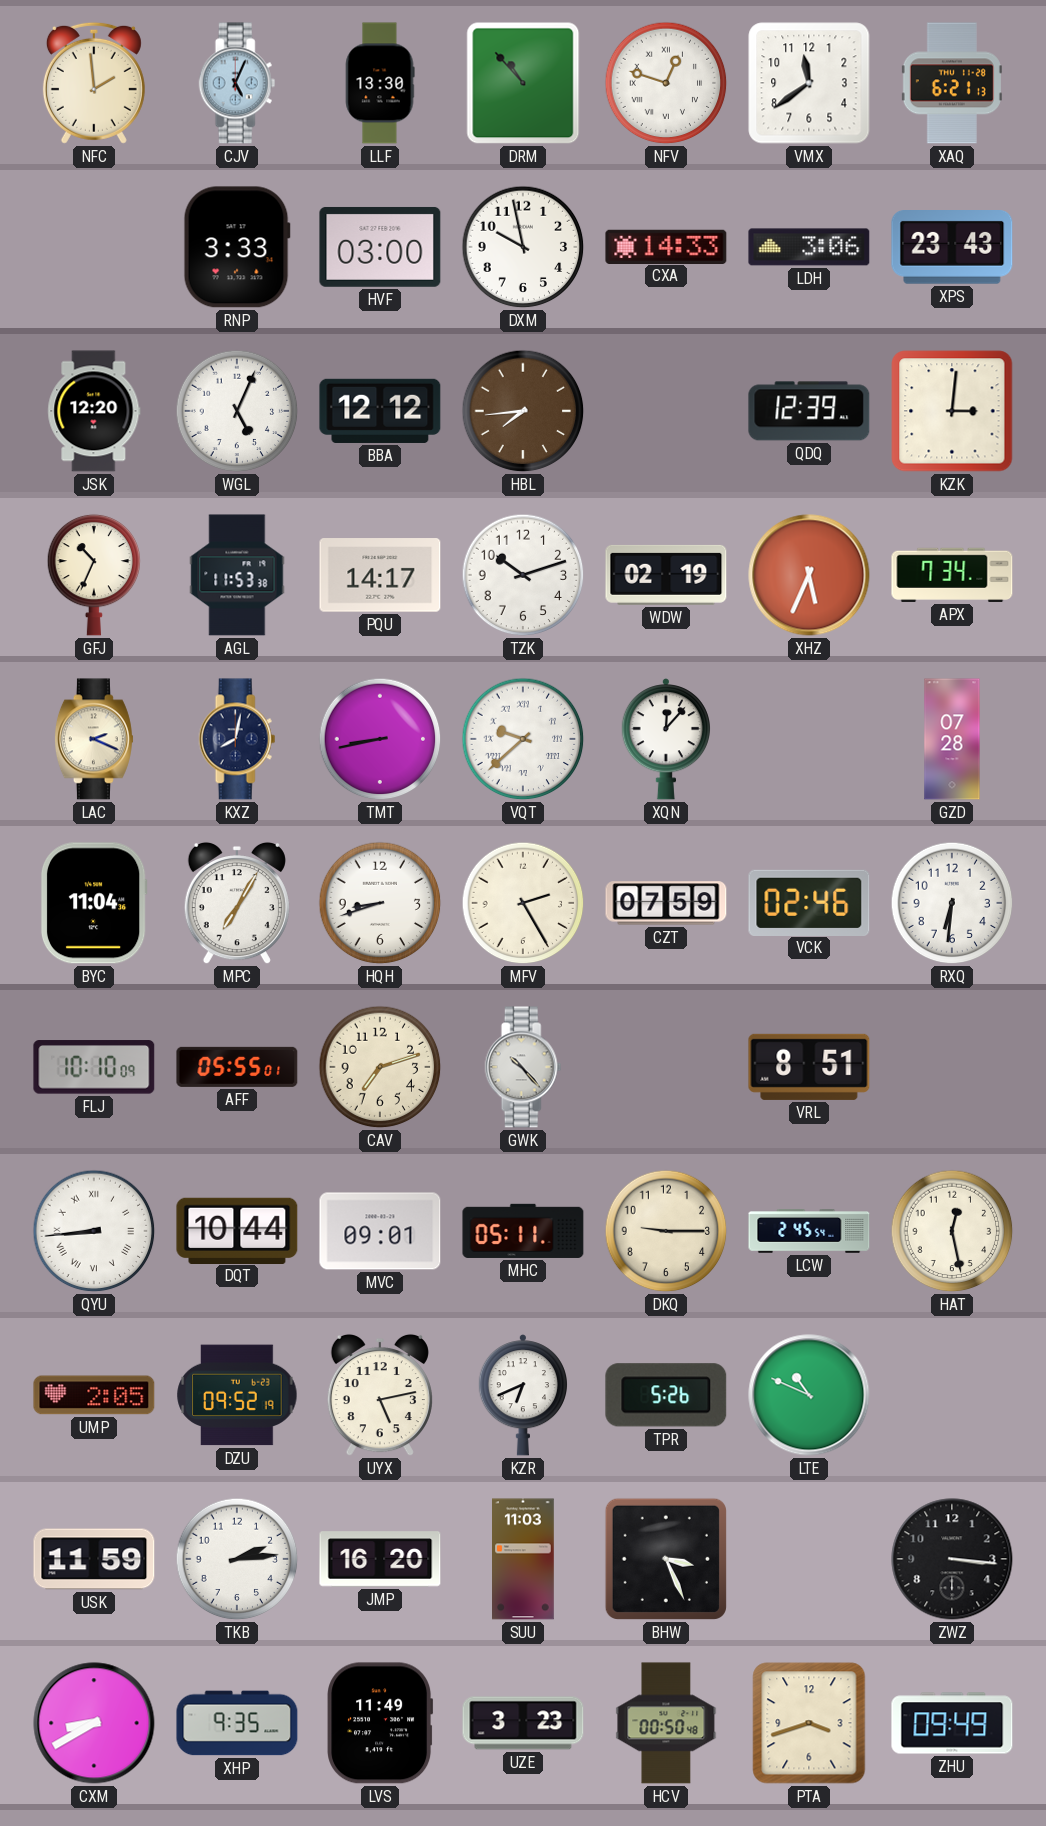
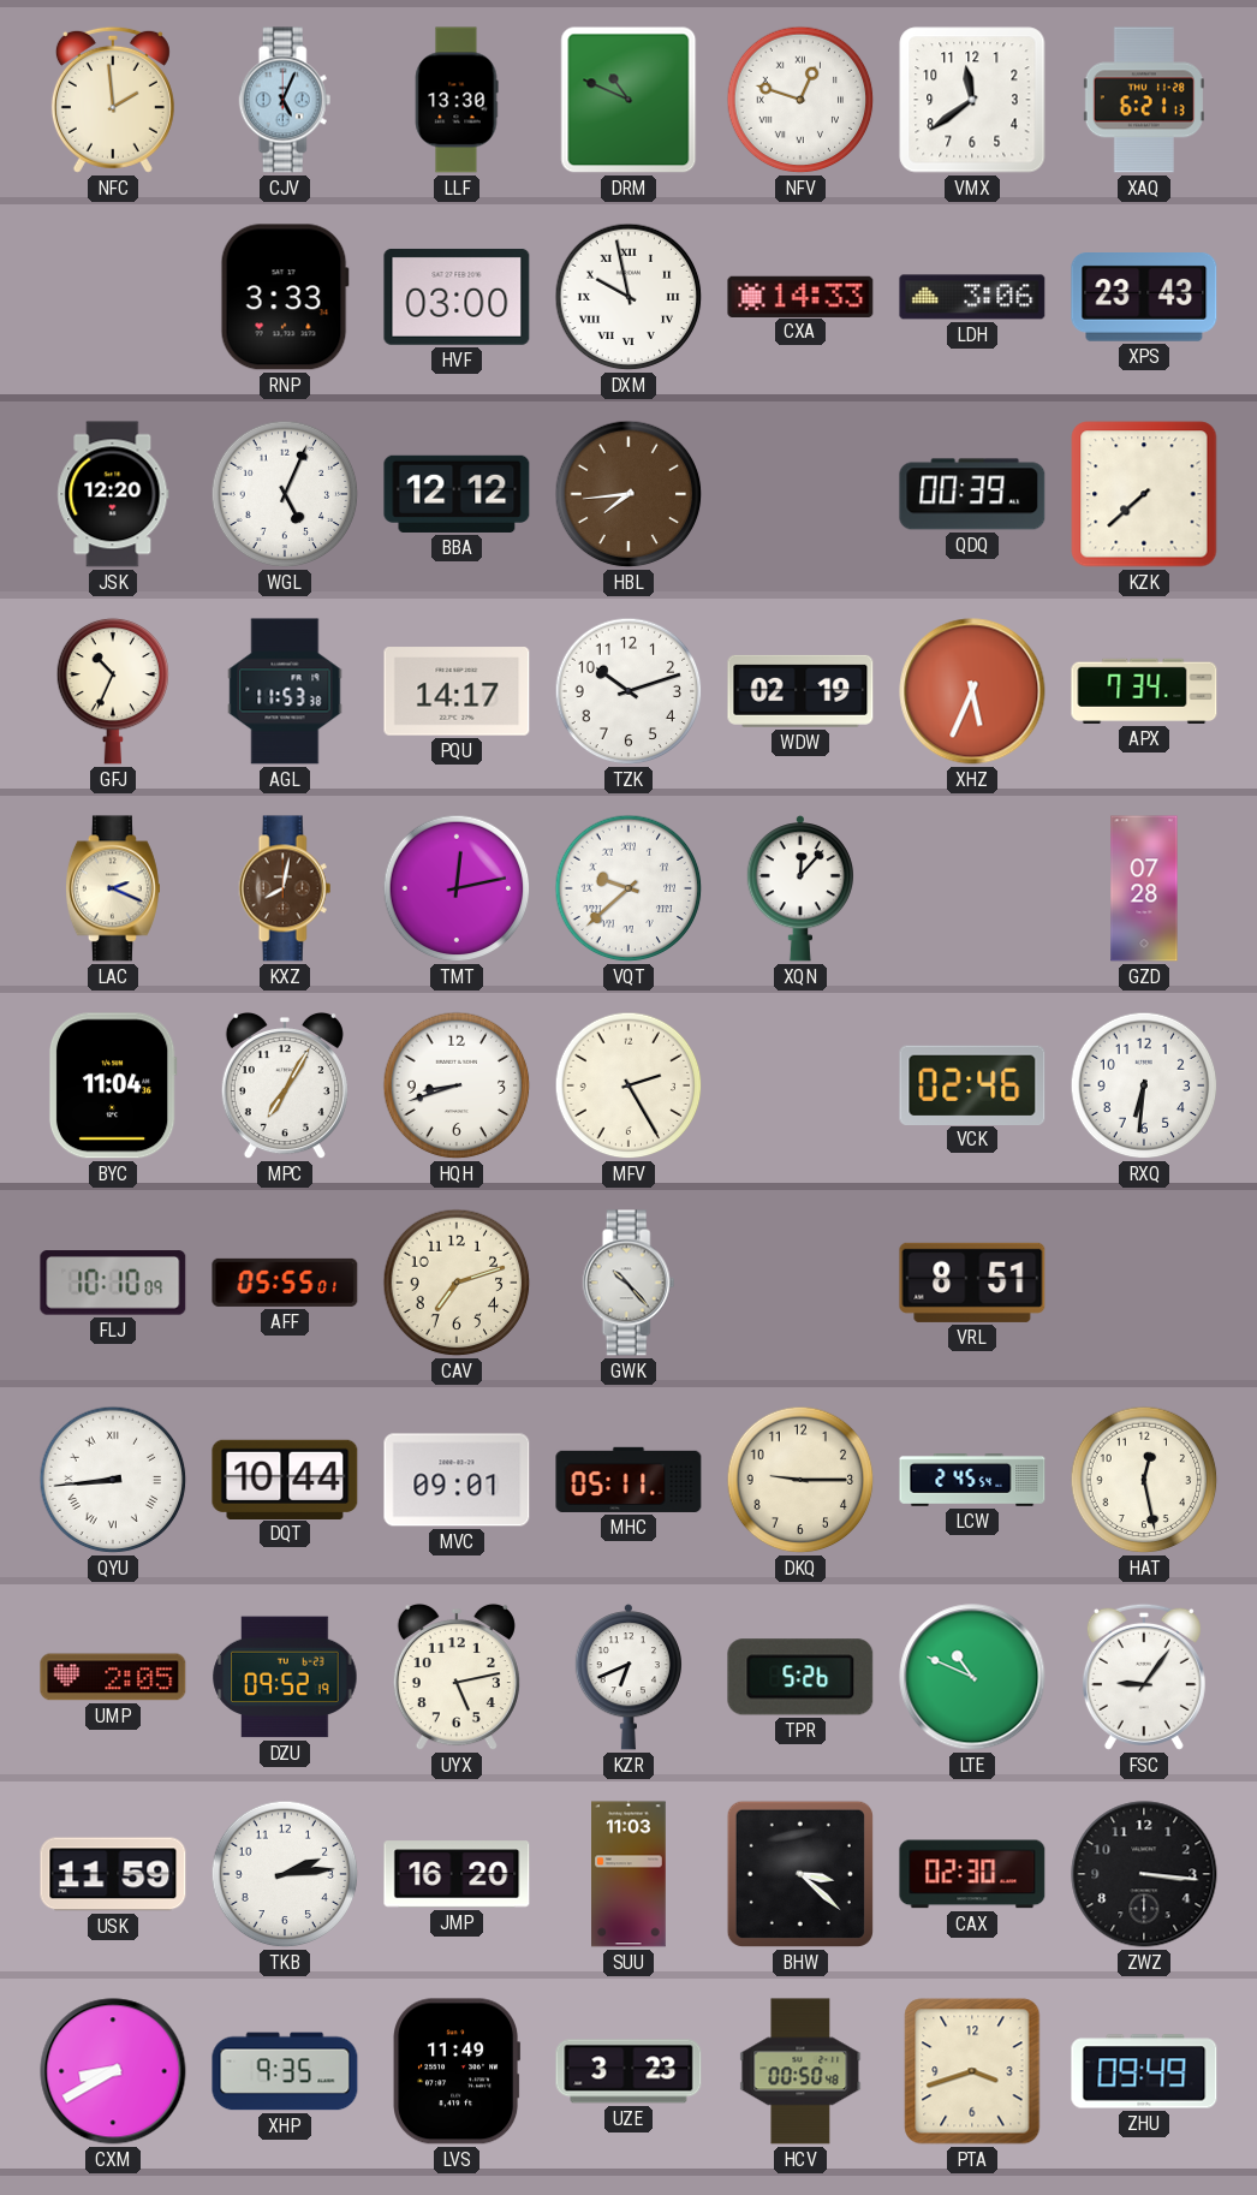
DRM: 10:53 -> 10:49 (628, 100)
DXM numerals: Arabic -> Roman (628, 297)
QDQ: 12:39 -> 00:39 (972, 494)
KZK: 3:01 -> 7:38 (1144, 494)
KXZ dial: navy -> brown (285, 888)
TMT: 8:43 -> 12:13 (457, 888)
CZT: 07:59 -> none (666, 903)
FSC: none -> 9:06 (1144, 1677)
BHW: 3:26 -> 3:22 (800, 1874)
CAX: none -> 02:30 (972, 1874)
